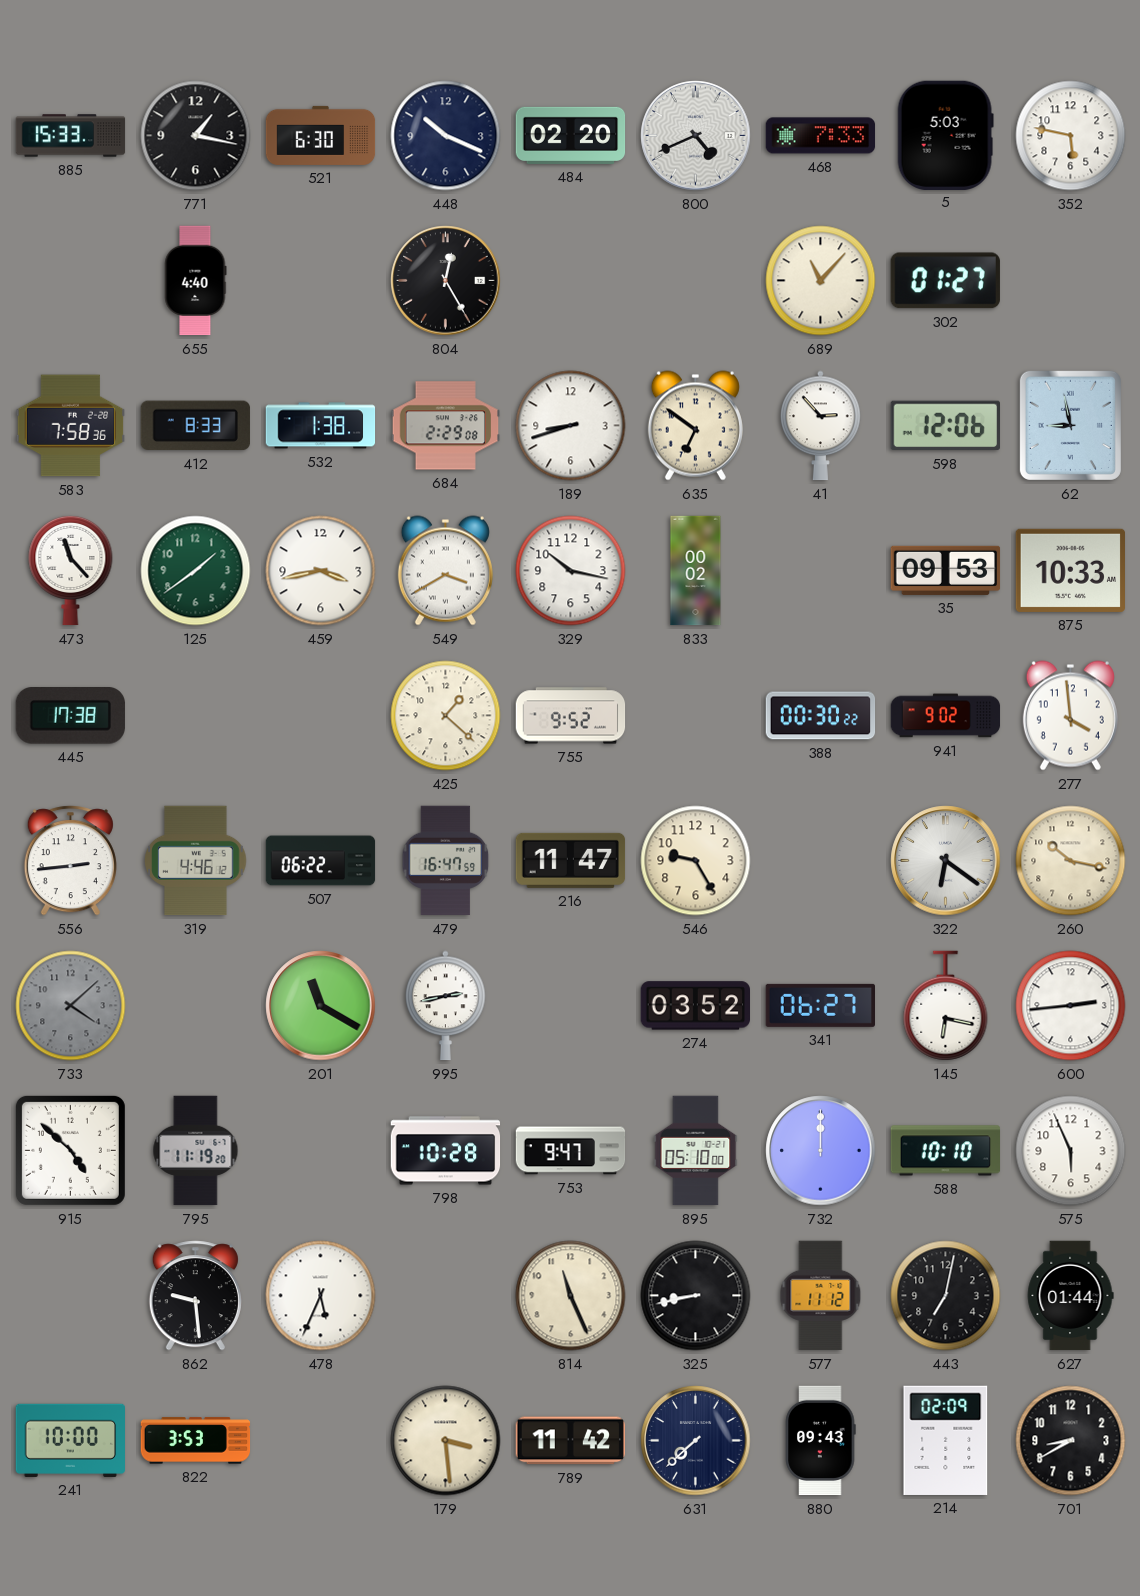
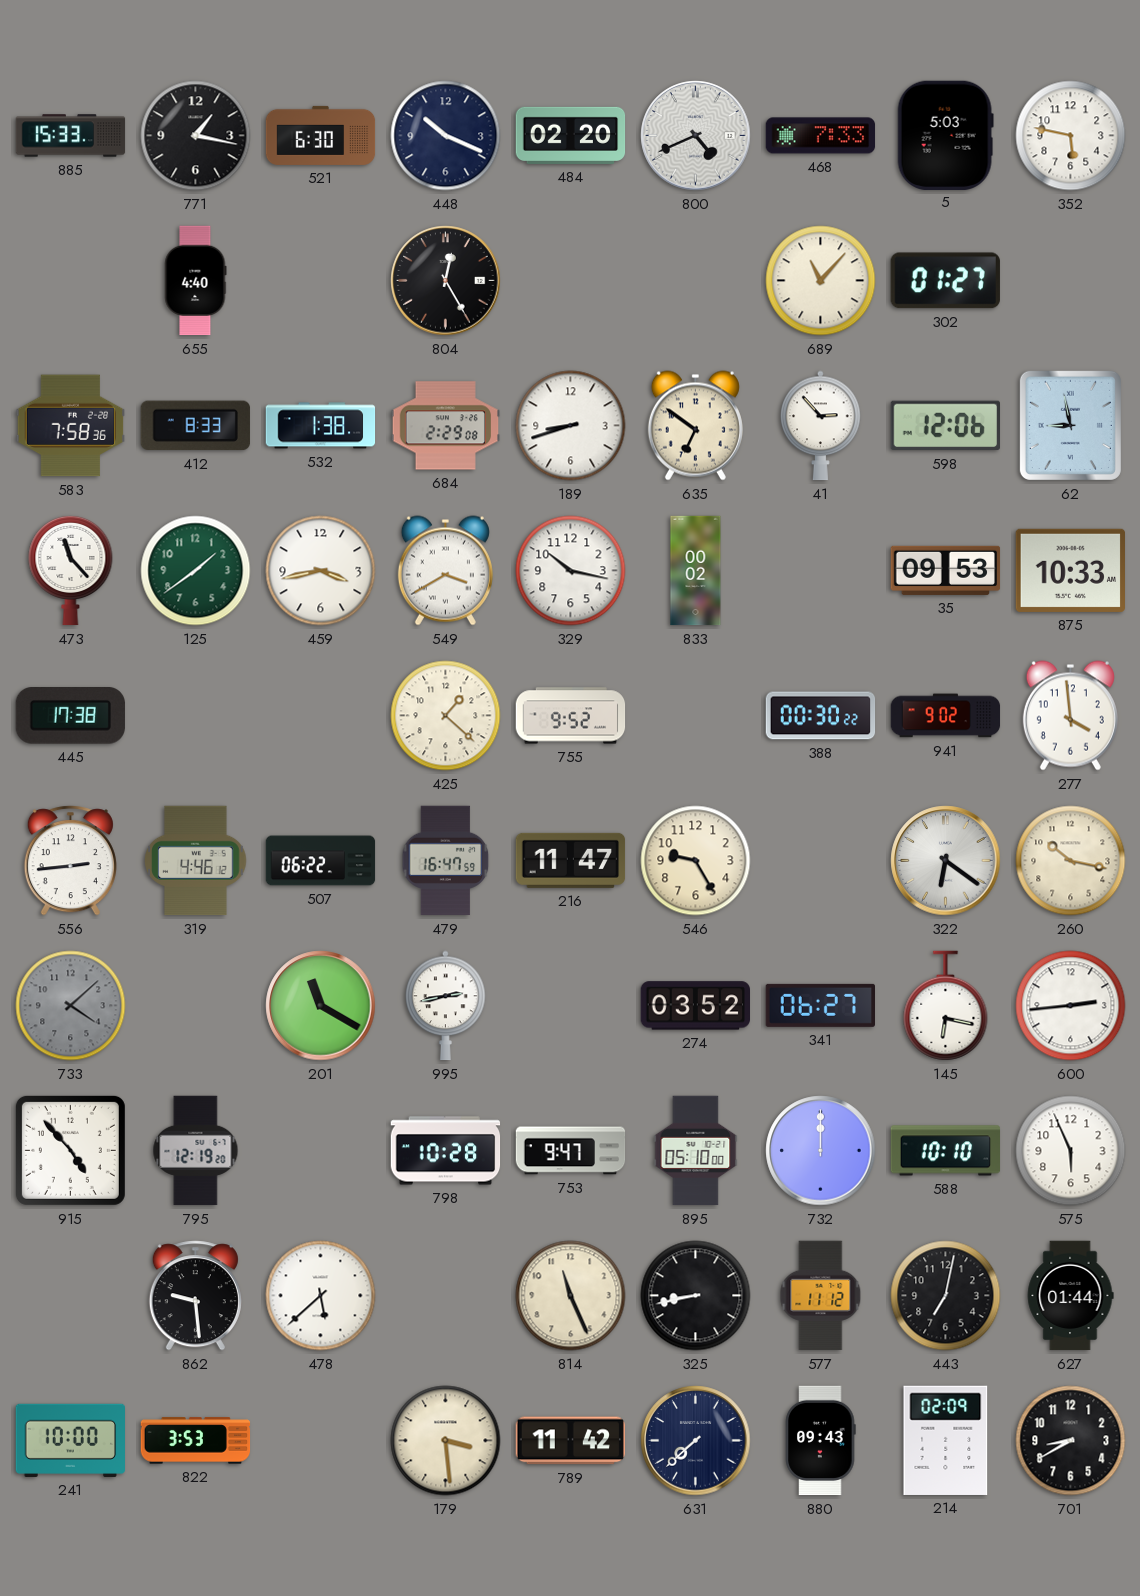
915: 4:52 -> 4:53 (70, 1150)
795: 11:19 -> 12:19 (196, 1151)
478: 5:34 -> 5:38 (321, 1296)
